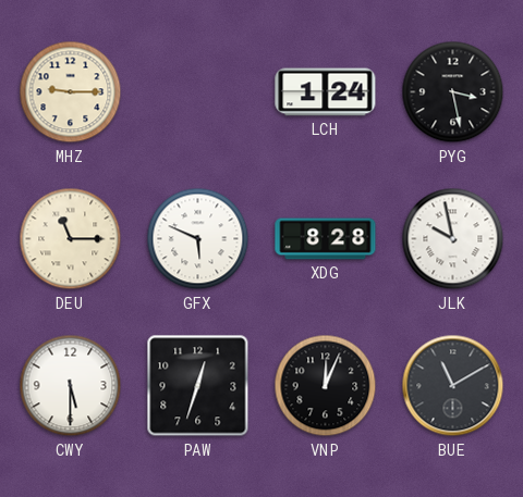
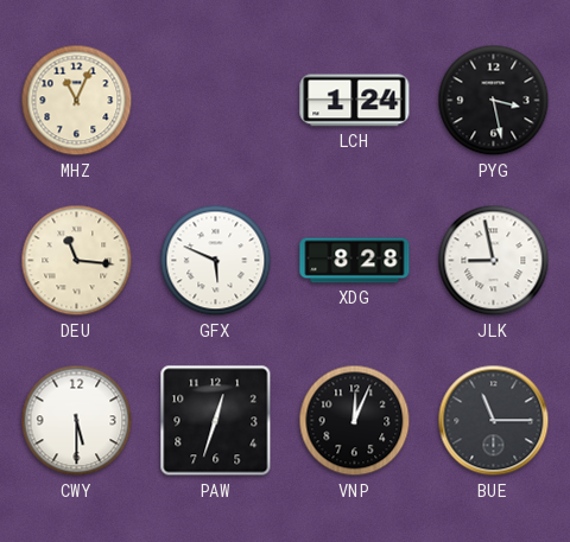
MHZ: 9:15 -> 11:04 (77, 101)
DEU: 11:15 -> 11:16 (77, 261)
JLK: 9:58 -> 8:58 (494, 261)
BUE: 11:10 -> 11:15 (494, 421)
